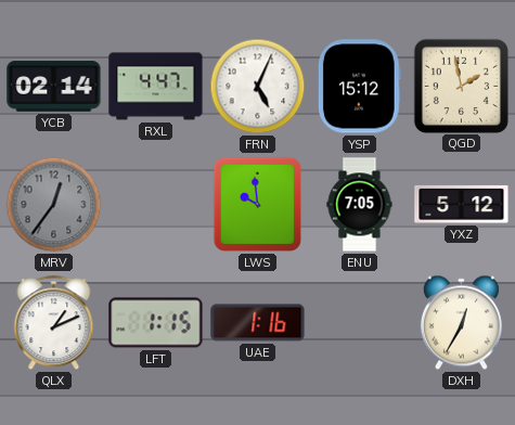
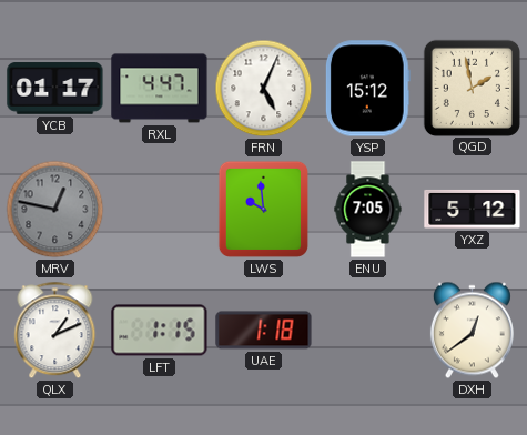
YCB: 02:14 -> 01:17 (55, 89)
MRV: 12:36 -> 12:47 (55, 210)
UAE: 1:16 -> 1:18 (264, 331)
DXH: 12:35 -> 12:39 (472, 331)
